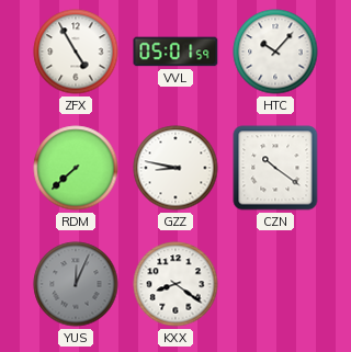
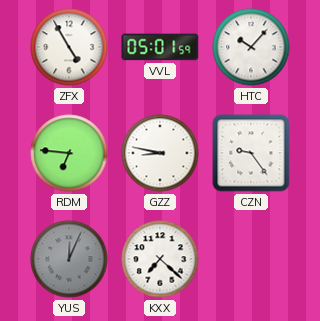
RDM: 7:38 -> 6:46 (69, 153)
CZN: 10:21 -> 9:24 (251, 153)
KXX: 8:21 -> 7:22 (160, 259)
